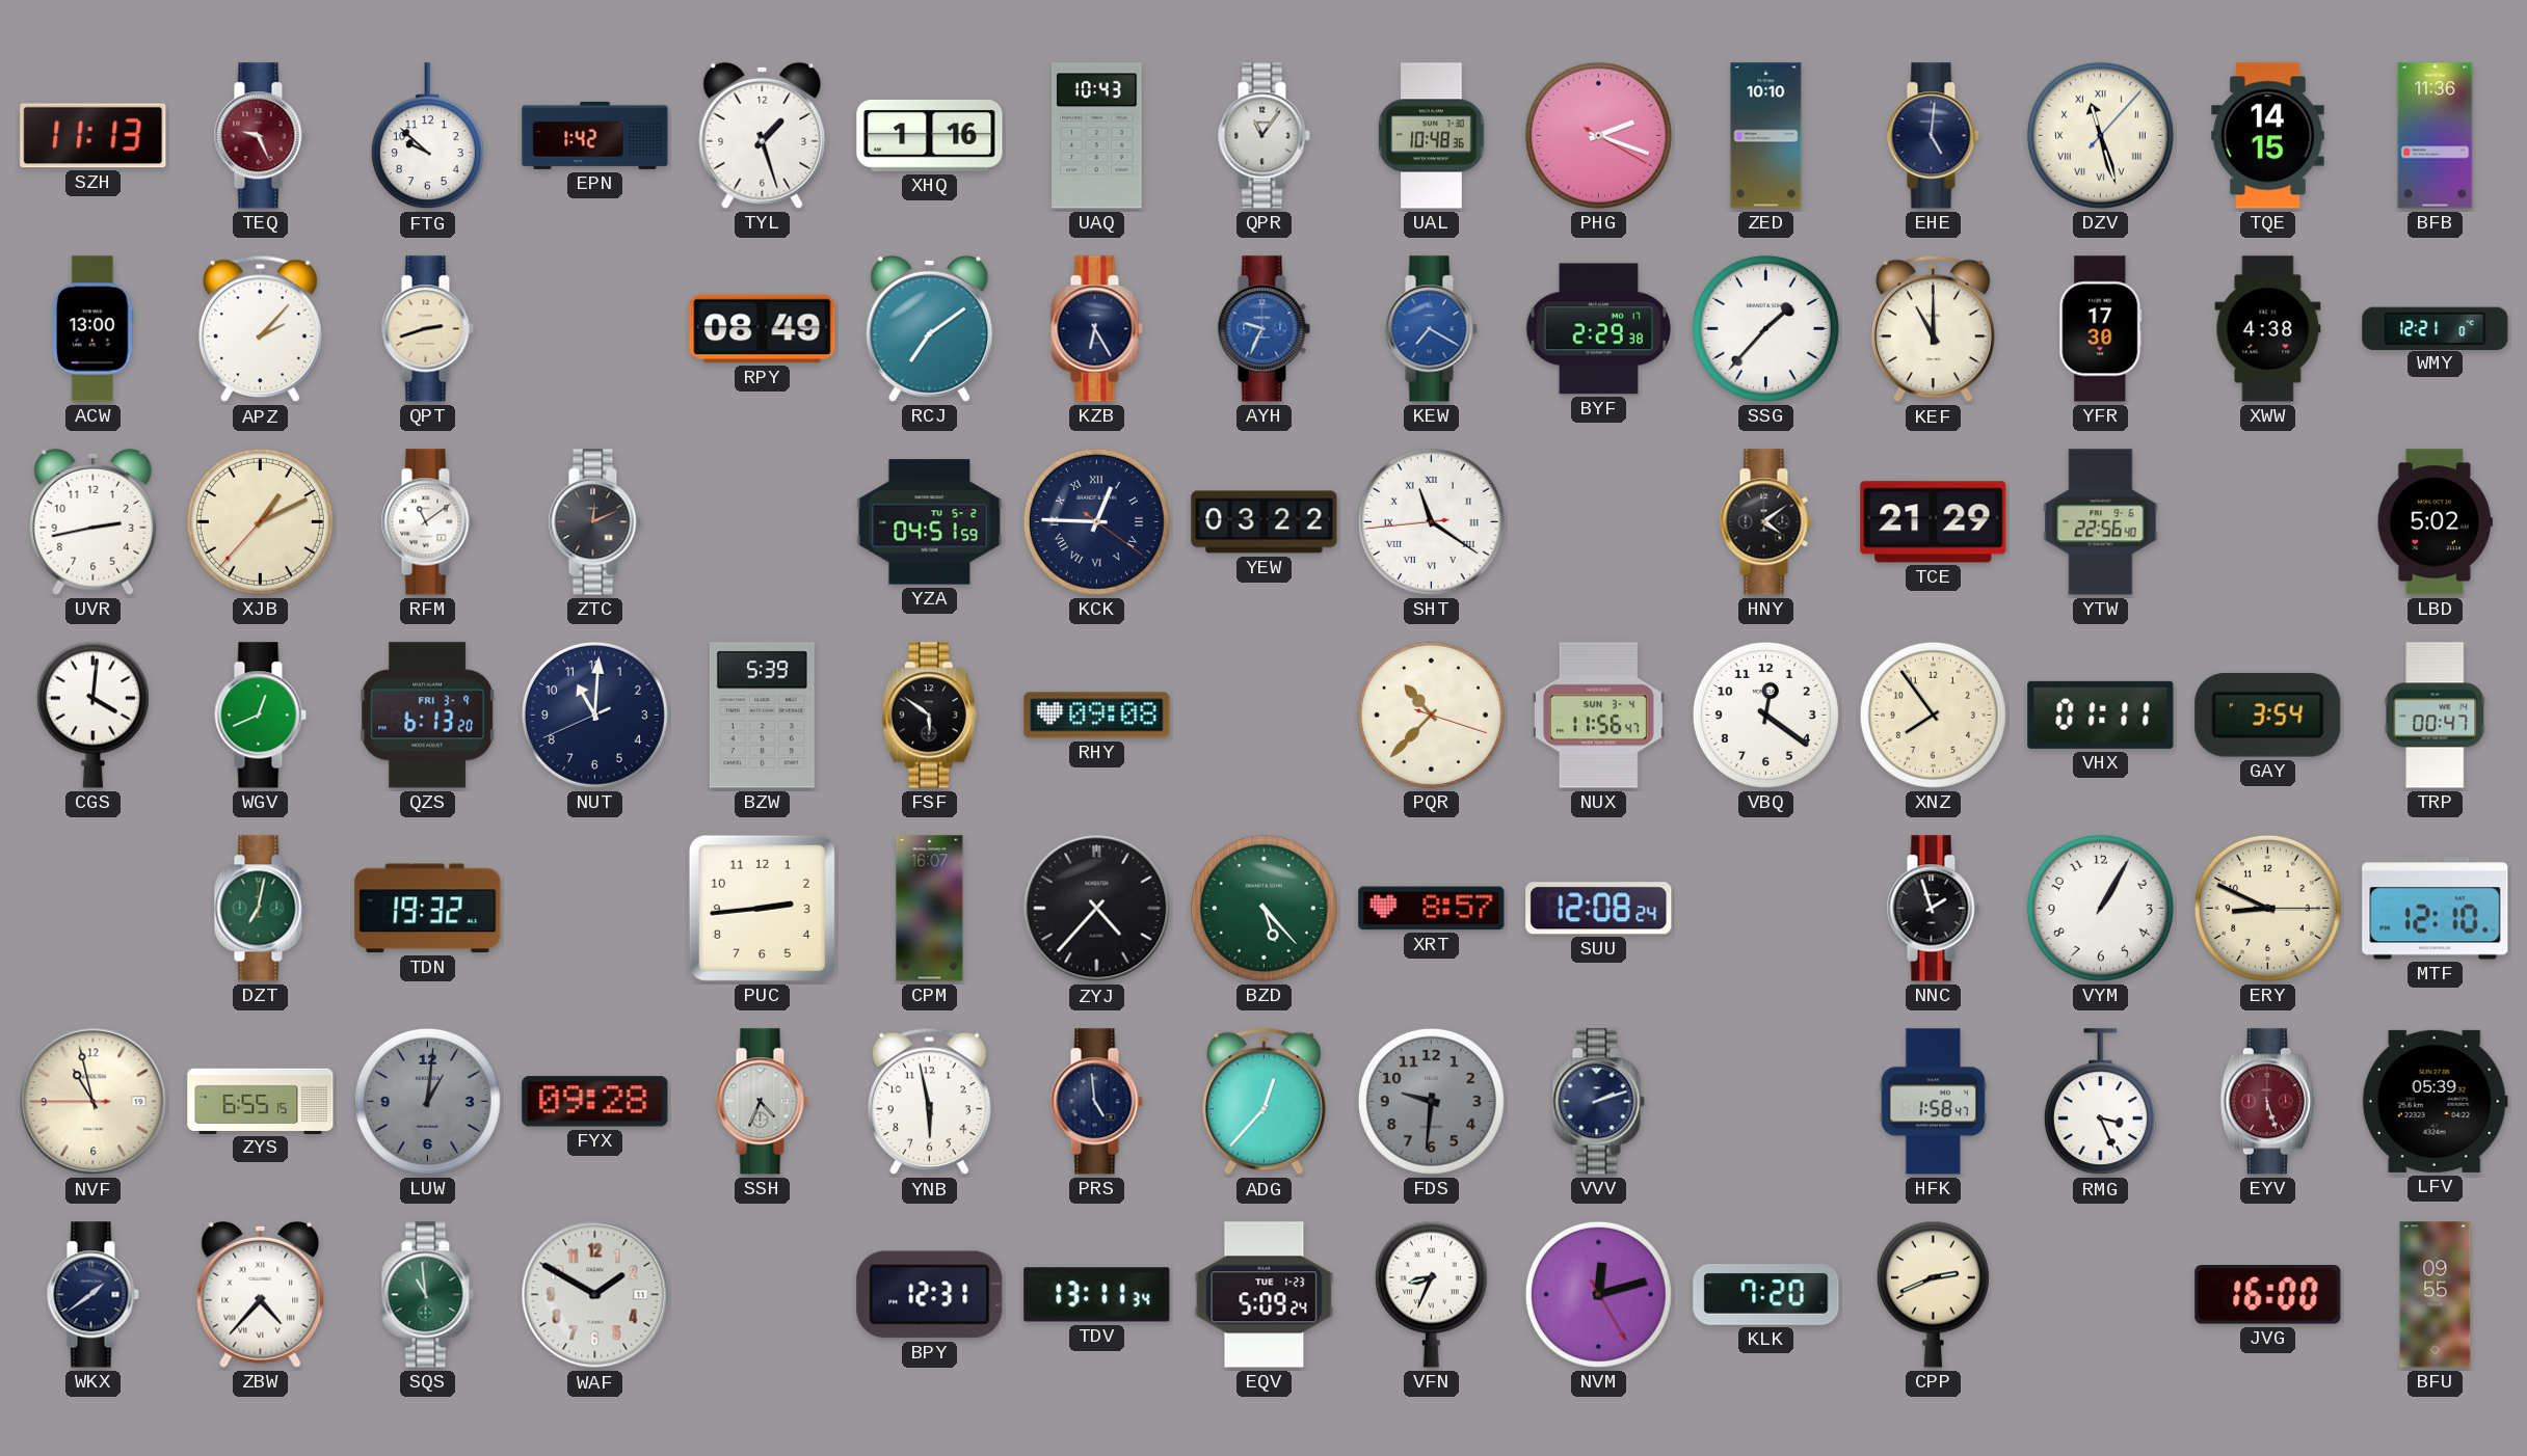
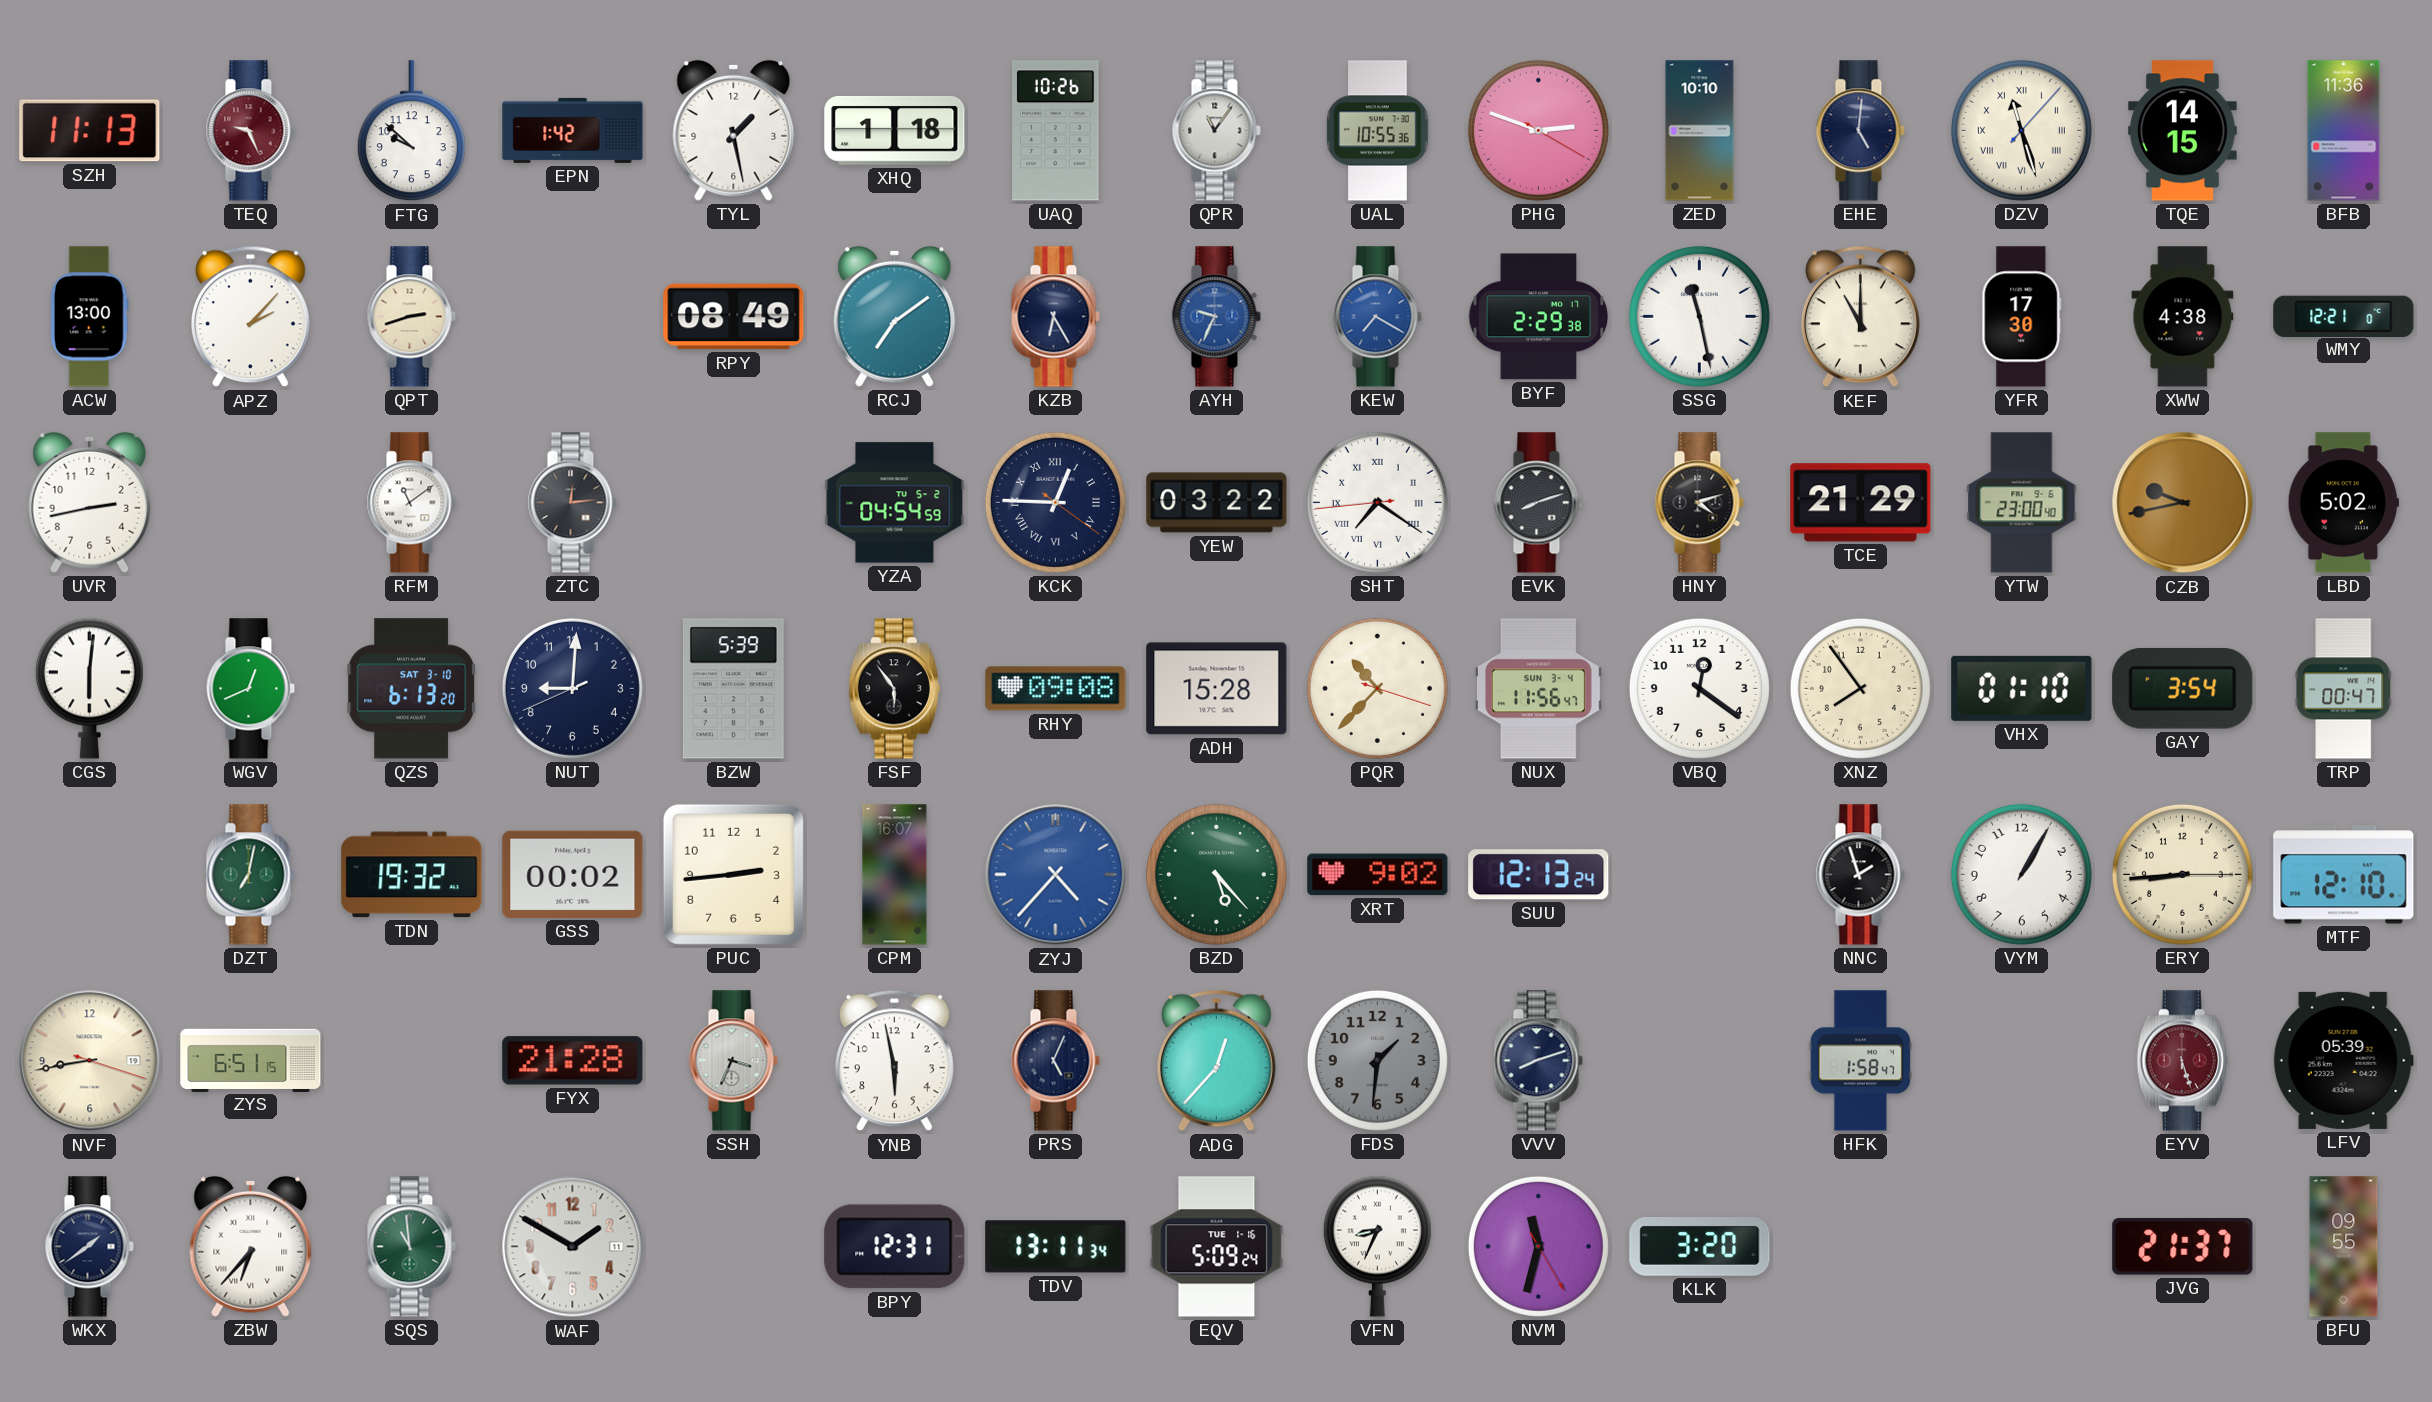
TYL: 1:27 -> 1:28 (734, 130)
XHQ: 1:16 -> 1:18 (895, 130)
UAQ: 10:43 -> 10:26 (1056, 131)
UAL: 10:48 -> 10:55 (1378, 131)
PHG: 2:18 -> 2:48 (1538, 130)
SSG: 1:37 -> 11:28 (1699, 316)
XJB: 1:10 -> none (260, 521)
ZTC: 12:11 -> 12:14 (572, 503)
YZA: 04:51 -> 04:54 (895, 503)
SHT: 11:20 -> 7:20 (1377, 502)
EVK: none -> 8:12 (1538, 503)
HNY: 4:09 -> 4:12 (1699, 503)
YTW: 22:56 -> 23:00 (2022, 503)
CZB: none -> 9:43 (2183, 503)
CGS: 4:01 -> 6:01 (89, 688)
QZS date: FRI 3-9 -> SAT 3-10 (411, 689)
NUT: 11:00 -> 9:00 (572, 688)
FSF: 5:51 -> 5:54 (894, 689)
ADH: none -> 15:28 (1217, 689)
VHX: 01:11 -> 01:10 (2022, 688)
GSS: none -> 00:02 (573, 874)
ZYJ dial: black -> blue (1056, 875)
XRT: 8:57 -> 9:02 (1378, 875)
SUU: 12:08 -> 12:13 (1539, 875)
ERY: 8:49 -> 8:44 (2182, 874)
NVF: 10:57 -> 8:43 (90, 1061)
ZYS: 6:55 -> 6:51 (251, 1060)
LUW: 1:01 -> none (427, 1101)
FYX: 09:28 -> 21:28 (573, 1061)
SSH: 4:34 -> 3:34 (733, 1061)
PRS: 4:59 -> 5:04 (1055, 1061)
FDS: 9:31 -> 1:31 (1377, 1060)
VVV: 2:12 -> 8:12 (1538, 1061)
RMG: 3:26 -> none (2100, 1102)
ZBW: 4:37 -> 6:37 (251, 1246)
EQV date: TUE 1-23 -> TUE 1-16 (1217, 1247)
NVM: 12:12 -> 11:32 (1538, 1246)
KLK: 7:20 -> 3:20 (1700, 1247)
CPP: 2:41 -> none (1933, 1294)
JVG: 16:00 -> 21:37 (2183, 1247)
